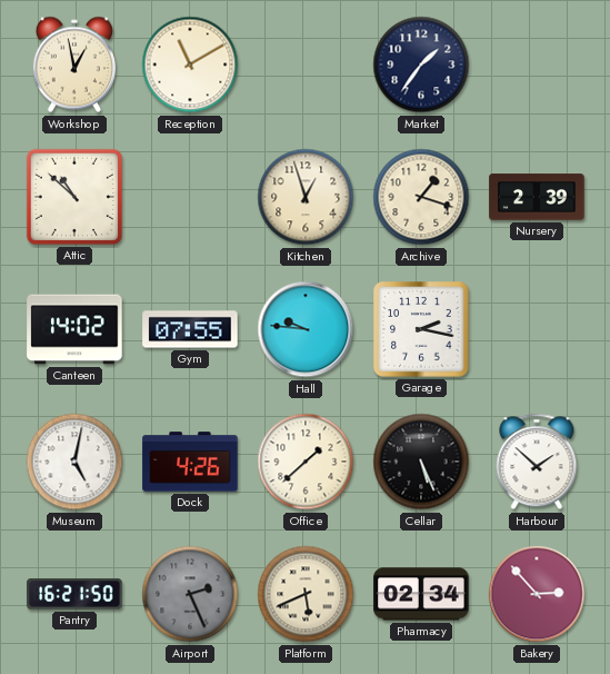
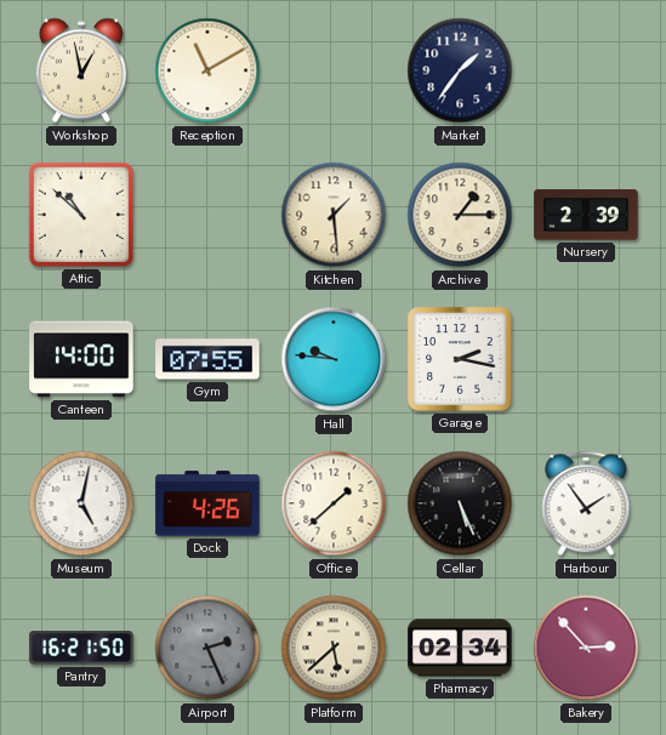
Kitchen: 12:57 -> 1:29 (334, 215)
Archive: 1:18 -> 1:15 (460, 215)
Canteen: 14:02 -> 14:00 (81, 359)
Harbour: 1:52 -> 1:54 (586, 503)
Platform: 5:41 -> 5:38 (334, 648)
